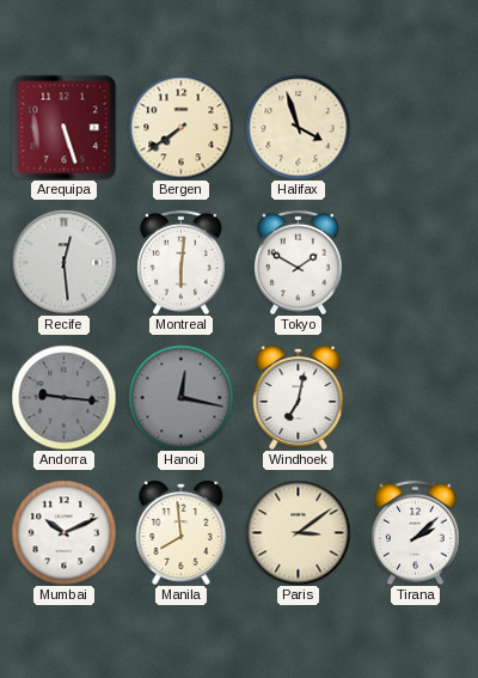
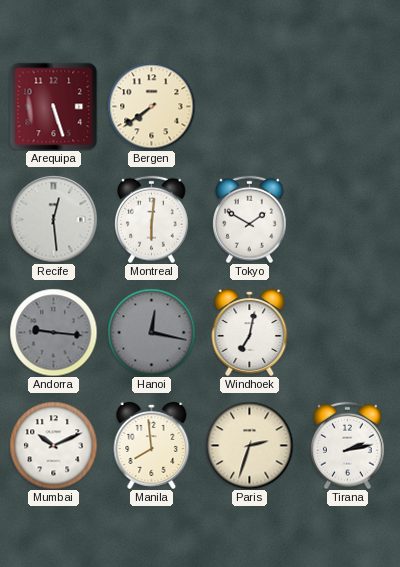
Halifax: 3:57 -> none (298, 127)
Paris: 3:09 -> 2:33 (249, 445)
Tirana: 2:08 -> 2:13 (348, 445)
